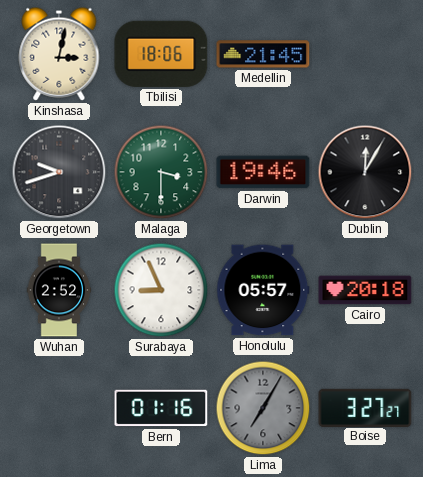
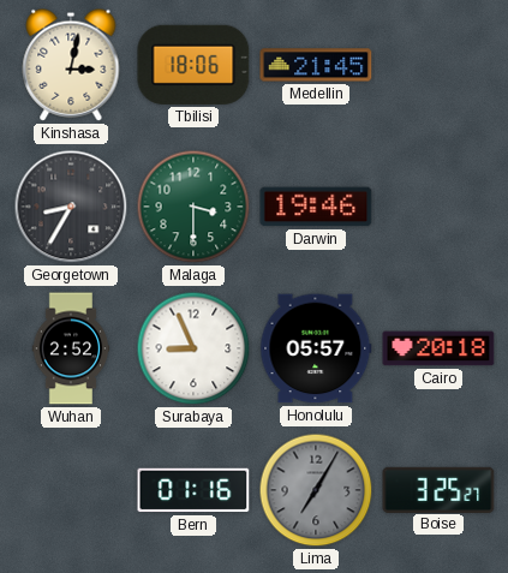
Georgetown: 9:42 -> 8:35 (71, 207)
Dublin: 12:05 -> none (365, 172)
Boise: 3:27 -> 3:25 (438, 489)
